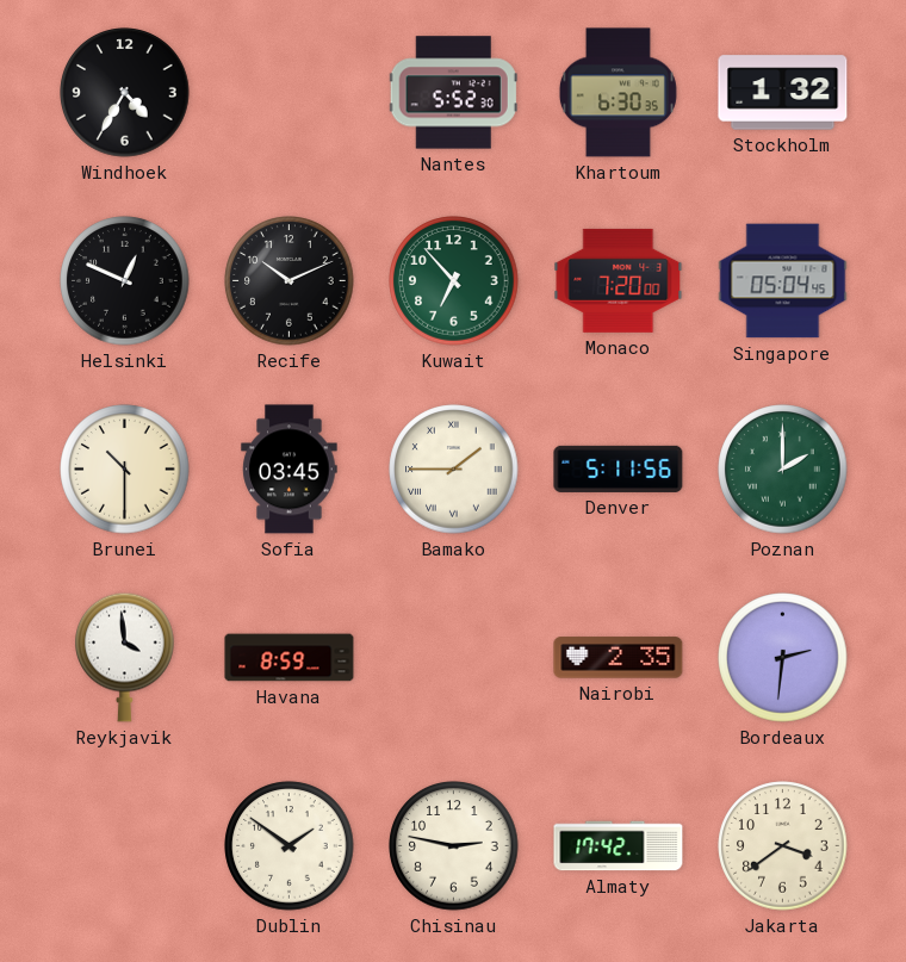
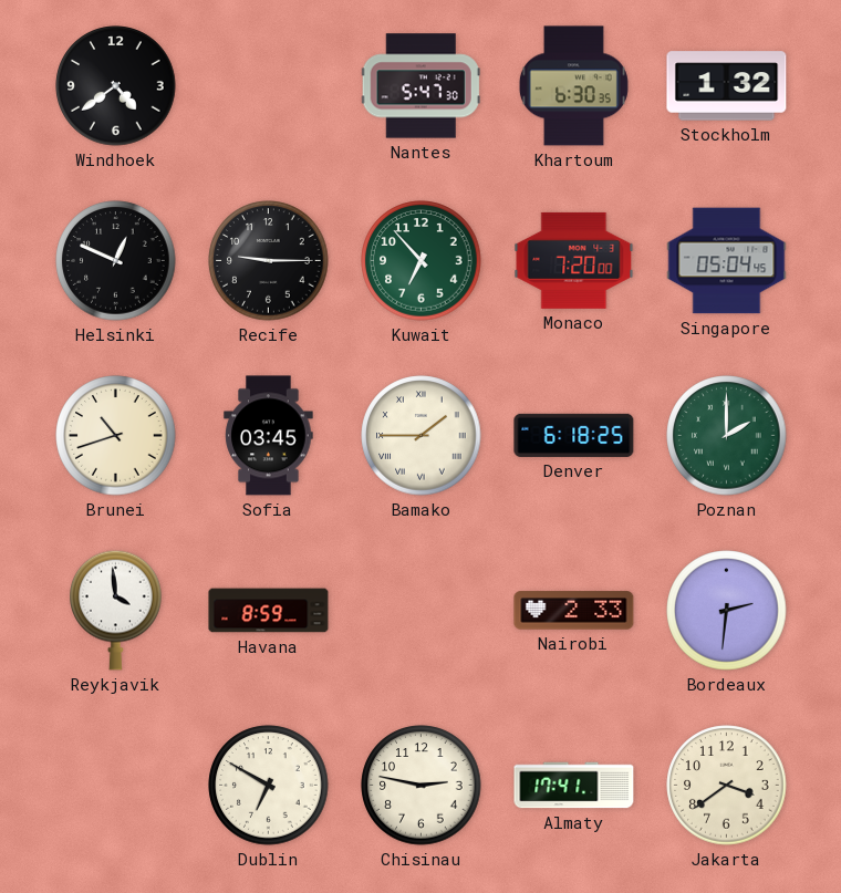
Windhoek: 4:35 -> 4:39 (116, 86)
Nantes: 5:52 -> 5:47 (420, 86)
Recife: 10:11 -> 9:15 (269, 261)
Brunei: 10:30 -> 10:42 (116, 436)
Denver: 5:11 -> 6:18 (574, 435)
Nairobi: 2:35 -> 2:33 (574, 611)
Dublin: 1:51 -> 6:50 (269, 786)
Almaty: 17:42 -> 17:41 (574, 786)
